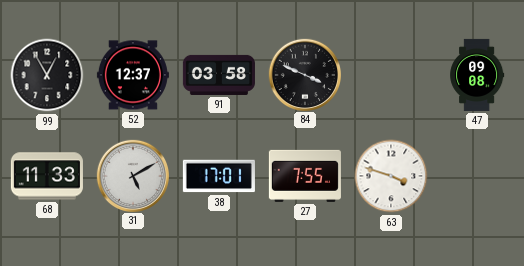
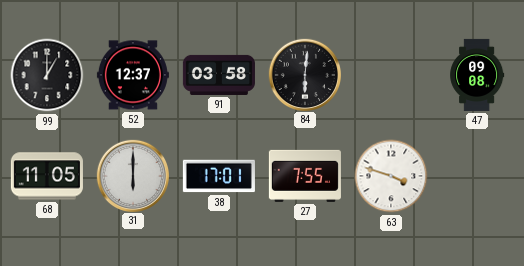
99: 12:55 -> 1:00 (47, 75)
84: 3:49 -> 6:01 (304, 74)
68: 11:33 -> 11:05 (47, 176)
31: 5:10 -> 6:00 (132, 175)
